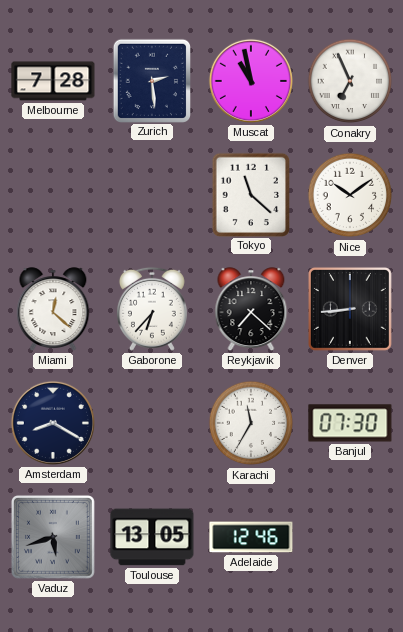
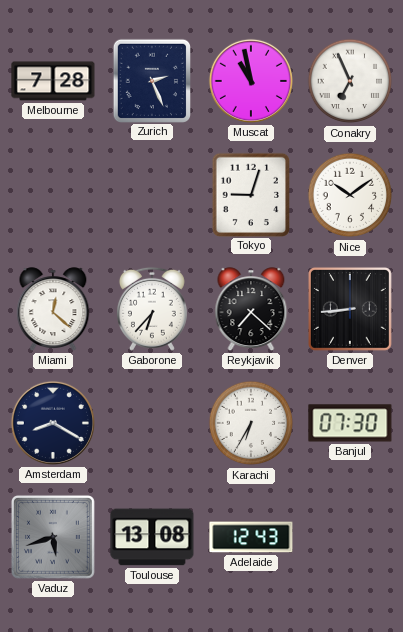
Zurich: 2:29 -> 2:26 (151, 80)
Tokyo: 11:22 -> 9:03 (250, 194)
Karachi: 11:35 -> 6:35 (251, 423)
Toulouse: 13:05 -> 13:08 (152, 537)
Adelaide: 12:46 -> 12:43 (251, 537)
